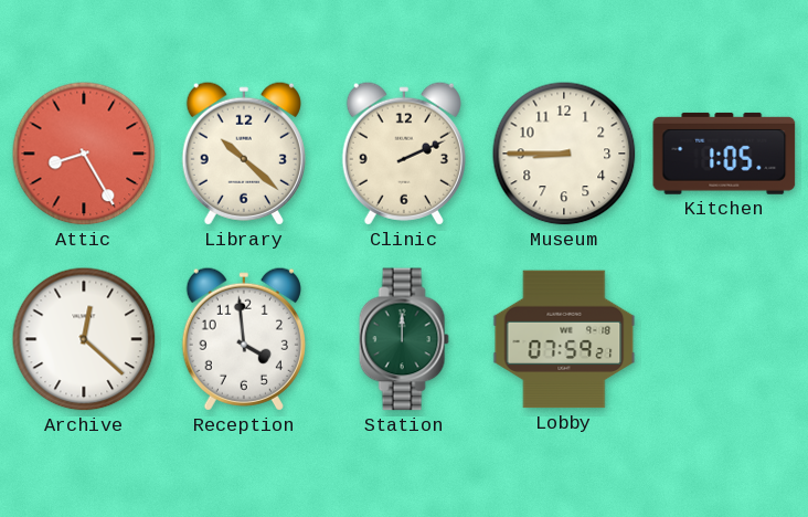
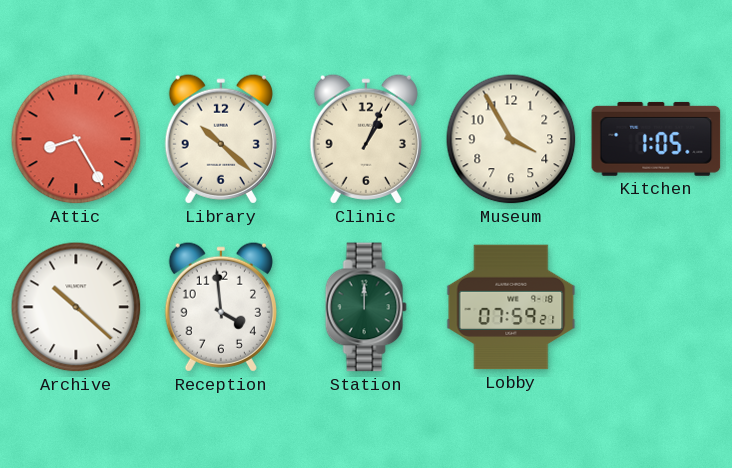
Clinic: 2:11 -> 1:04 (366, 139)
Museum: 8:45 -> 3:55 (511, 139)
Archive: 12:22 -> 10:22 (76, 307)
